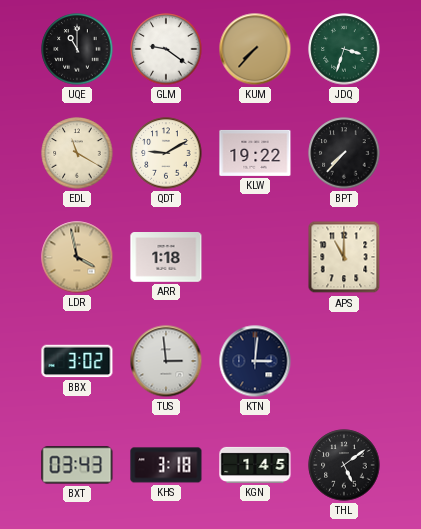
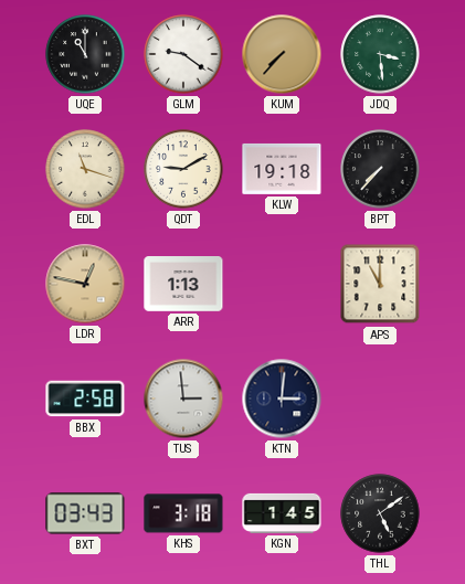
JDQ: 3:33 -> 3:29 (380, 54)
EDL: 11:20 -> 11:18 (85, 169)
KLW: 19:22 -> 19:18 (282, 169)
LDR: 3:58 -> 12:47 (85, 284)
ARR: 1:18 -> 1:13 (183, 284)
BBX: 3:02 -> 2:58 (85, 399)
